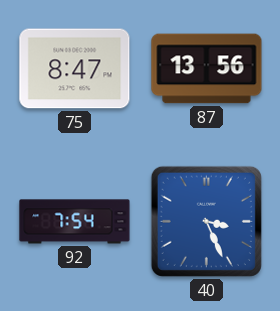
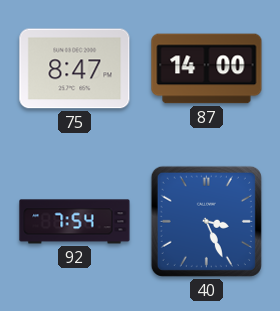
87: 13:56 -> 14:00 (207, 69)
